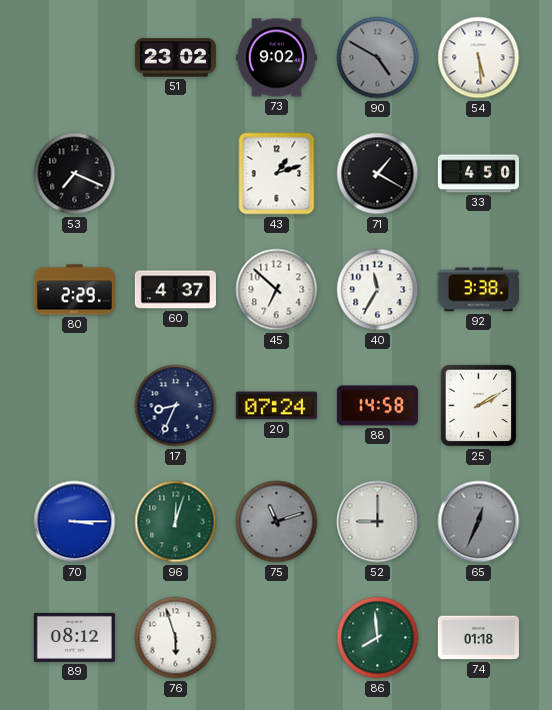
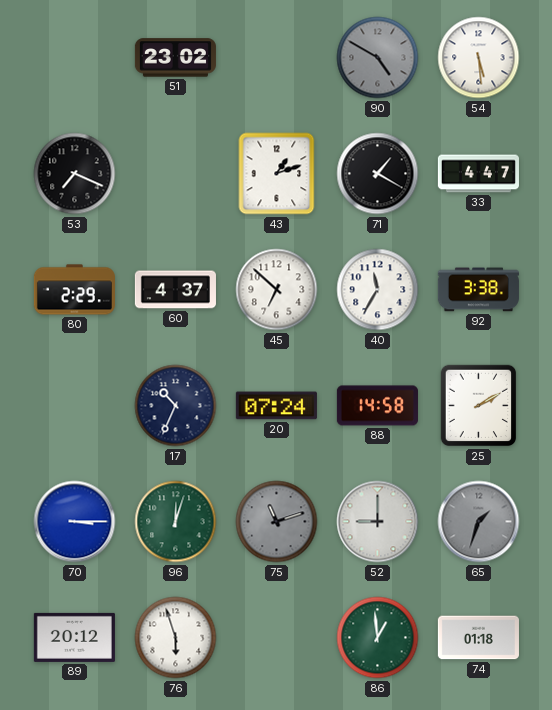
73: 9:02 -> none (276, 58)
33: 4:50 -> 4:47 (478, 174)
17: 8:34 -> 10:34 (176, 406)
65: 12:34 -> 1:33 (479, 522)
89: 08:12 -> 20:12 (74, 637)
86: 7:59 -> 12:59 (378, 638)
